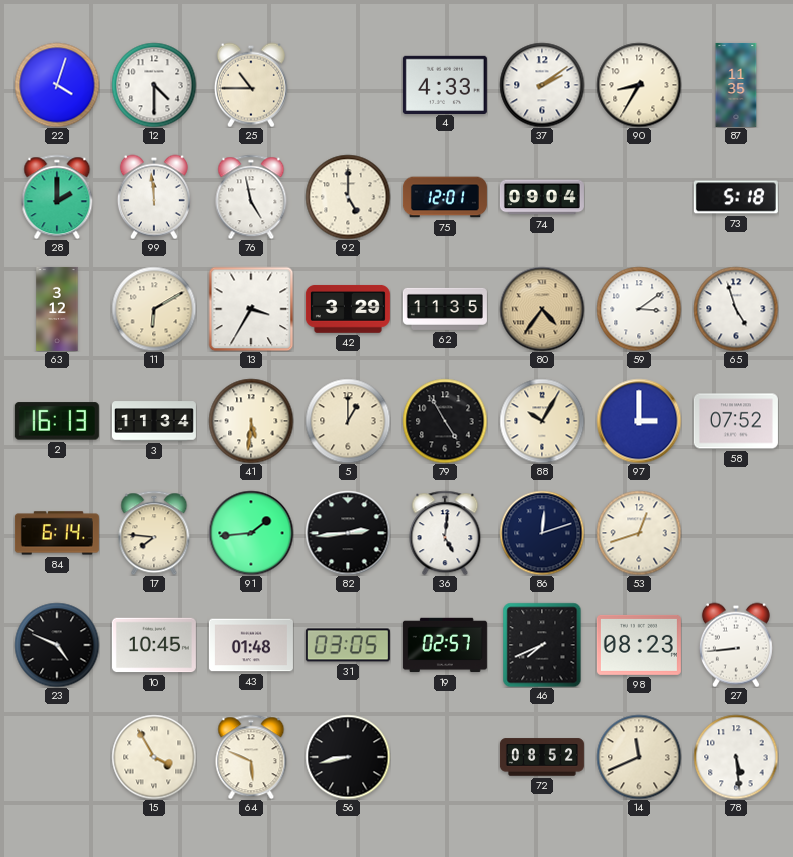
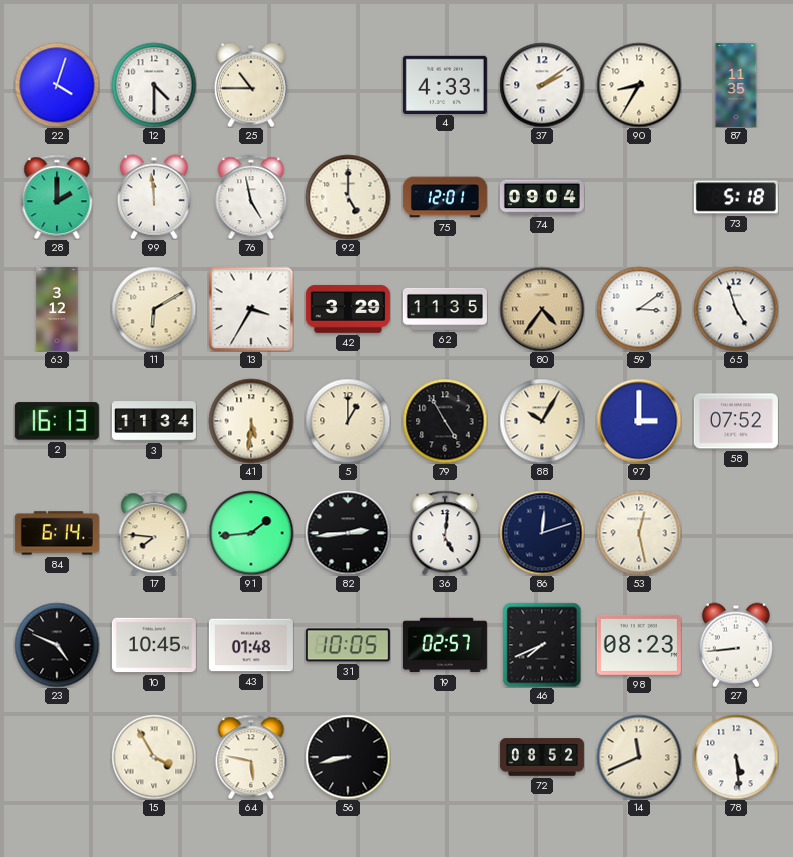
53: 12:42 -> 12:28 (639, 533)
31: 03:05 -> 10:05 (348, 645)
64: 5:49 -> 5:47 (251, 757)
